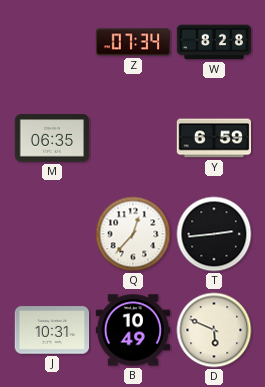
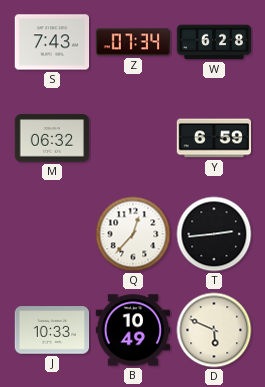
S: none -> 7:43 (52, 42)
W: 8:28 -> 6:28 (214, 42)
M: 06:35 -> 06:32 (52, 138)
J: 10:31 -> 10:33 (52, 330)
